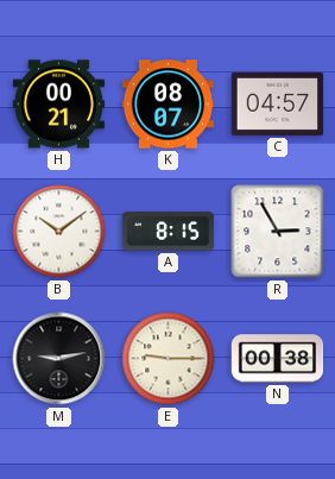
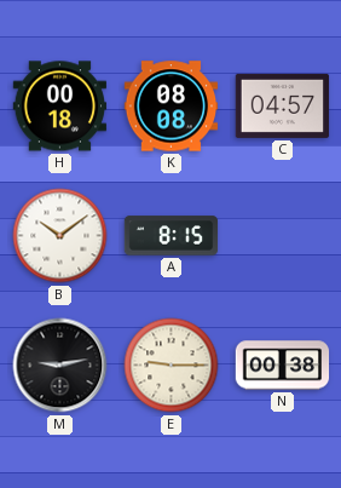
H: 00:21 -> 00:18 (60, 107)
K: 08:07 -> 08:08 (172, 107)
R: 2:55 -> none (278, 232)
